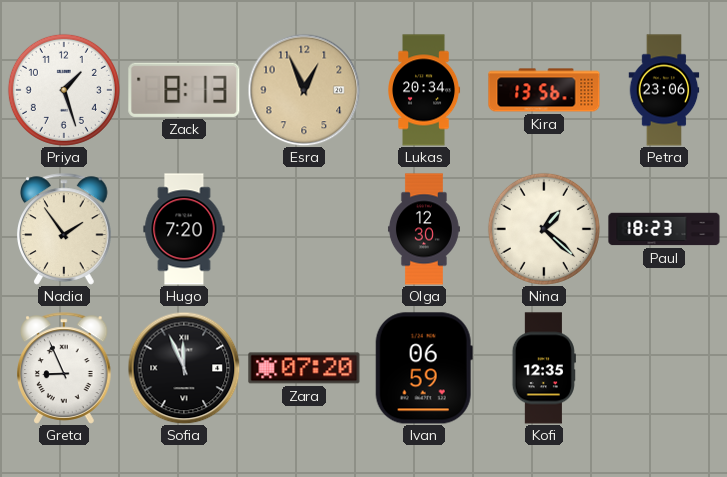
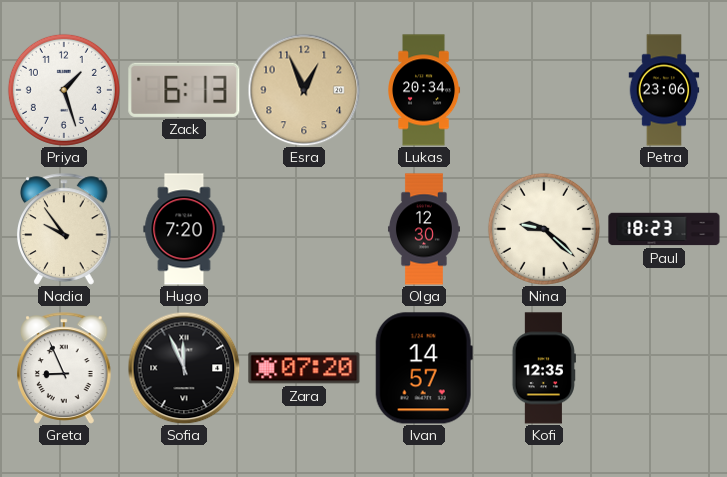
Zack: 8:13 -> 6:13 (184, 90)
Kira: 13:56 -> none (544, 90)
Nadia: 1:54 -> 9:54 (64, 229)
Nina: 1:22 -> 9:22 (544, 229)
Ivan: 06:59 -> 14:57 (424, 368)
